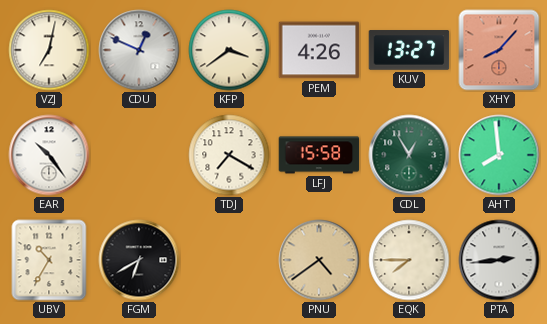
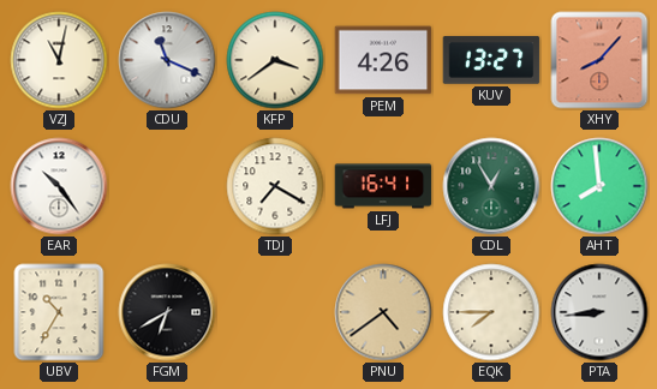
VZJ: 7:02 -> 11:02 (59, 60)
CDU: 12:49 -> 11:19 (167, 60)
LFJ: 15:58 -> 16:41 (383, 186)
PTA: 2:44 -> 8:44 (599, 312)
